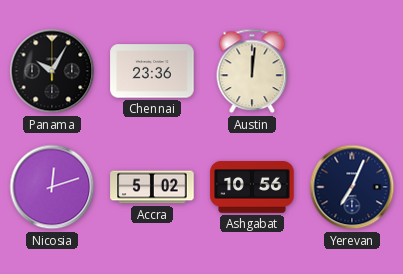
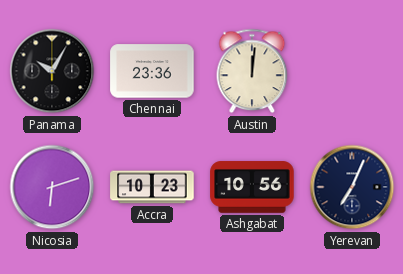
Nicosia: 12:12 -> 6:12 (52, 187)
Accra: 5:02 -> 10:23 (152, 187)
